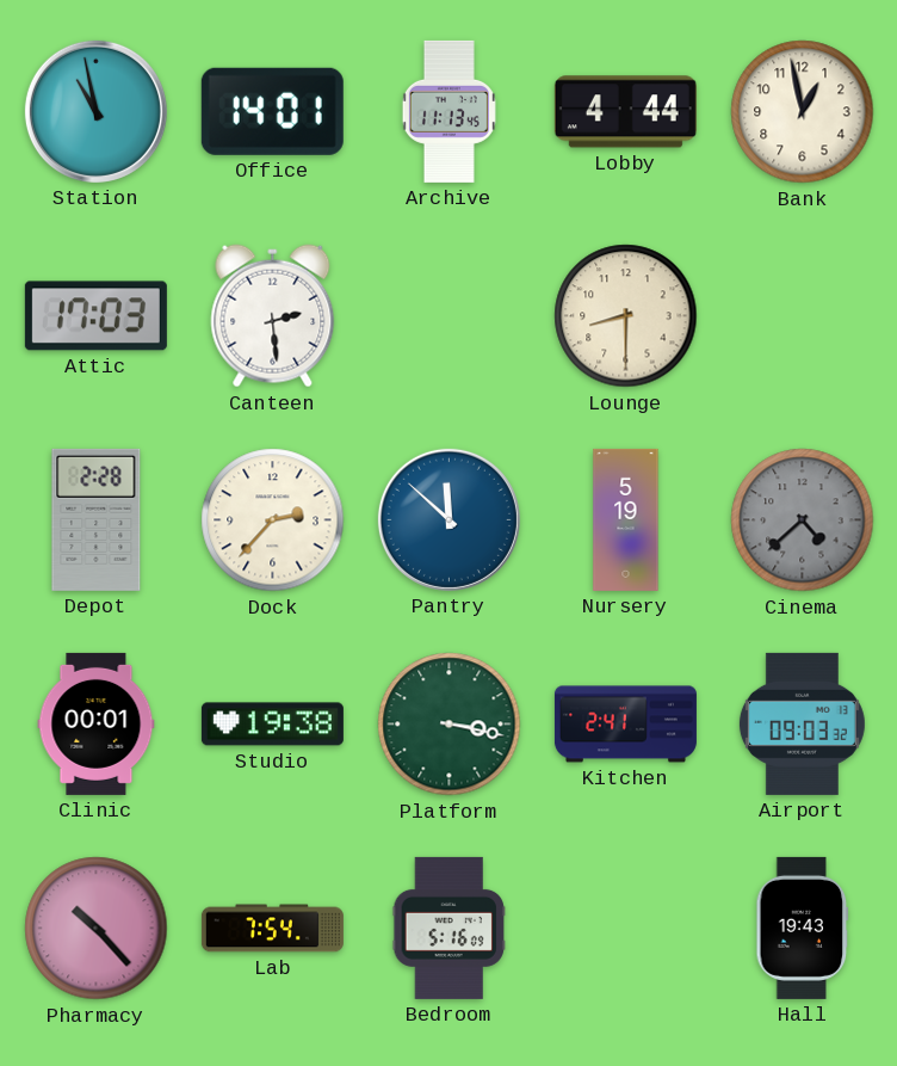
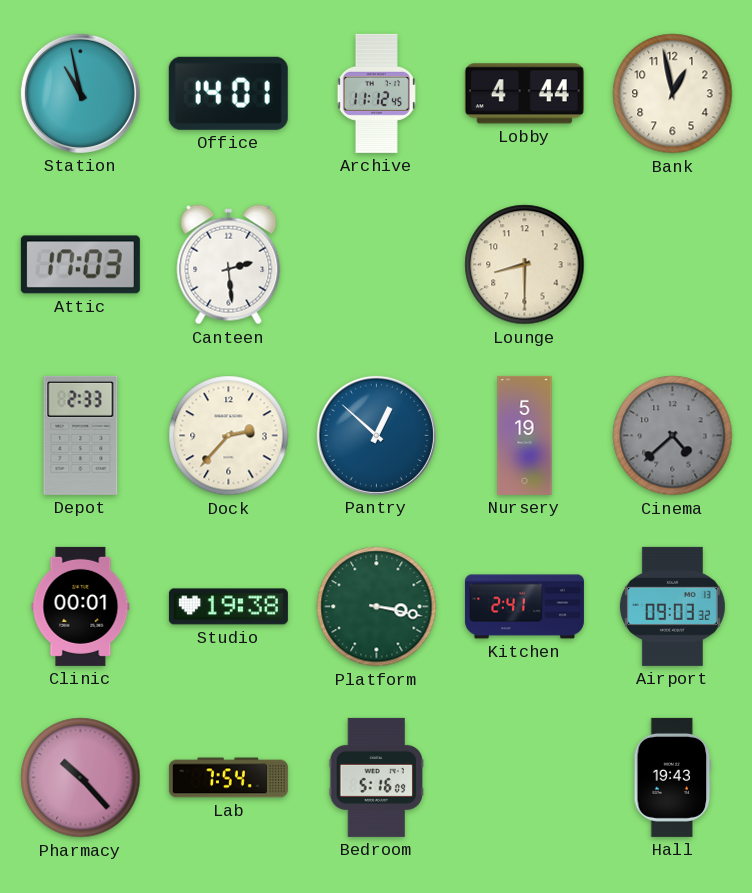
Archive: 11:13 -> 11:12 (376, 93)
Depot: 2:28 -> 2:33 (81, 435)
Pantry: 11:52 -> 12:52 (376, 435)
